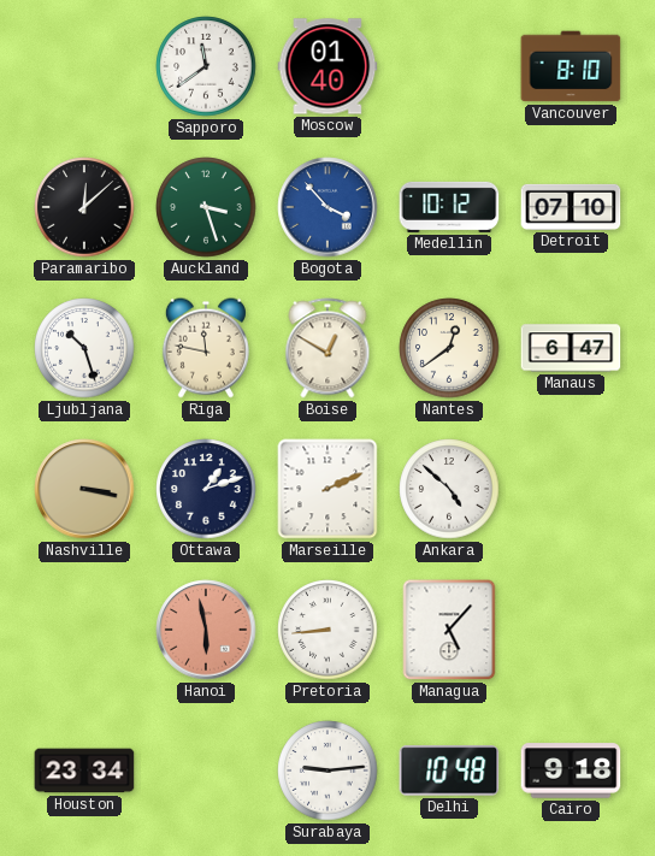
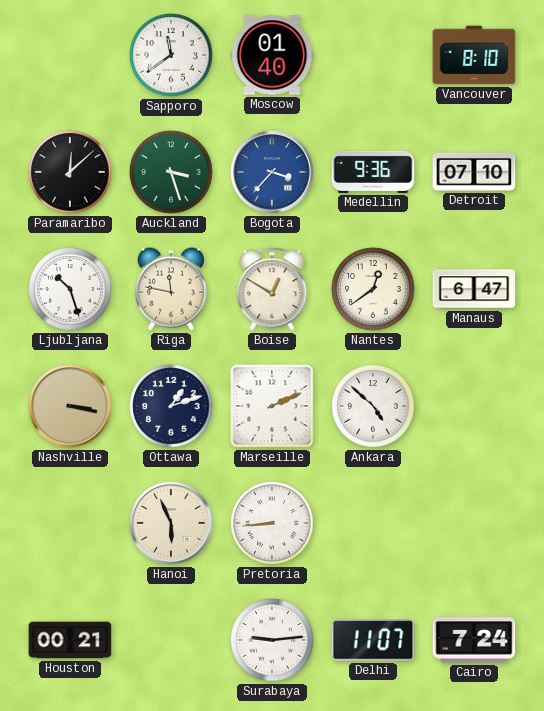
Bogota: 3:53 -> 3:37 (272, 172)
Medellin: 10:12 -> 9:36 (373, 172)
Hanoi: 5:58 -> 5:56 (171, 523)
Hanoi dial: salmon -> cream (171, 523)
Managua: 5:07 -> none (449, 630)
Houston: 23:34 -> 00:21 (70, 640)
Delhi: 10:48 -> 11:07 (373, 640)
Cairo: 9:18 -> 7:24 (474, 640)
